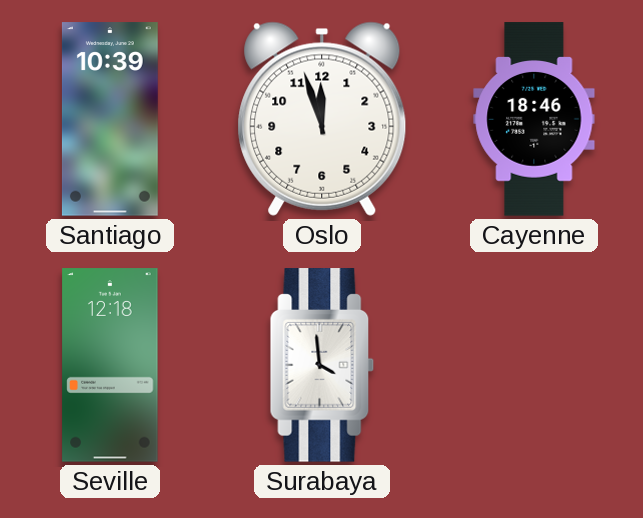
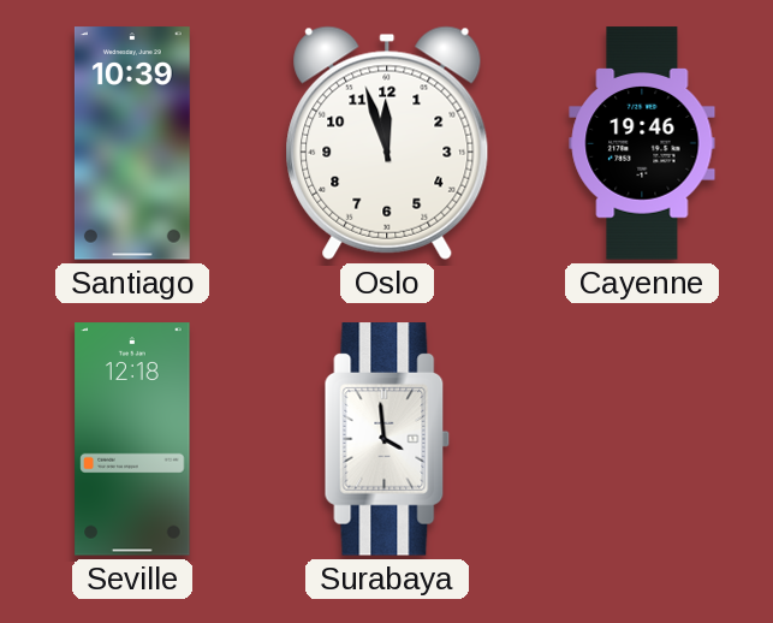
Cayenne: 18:46 -> 19:46 (642, 143)
